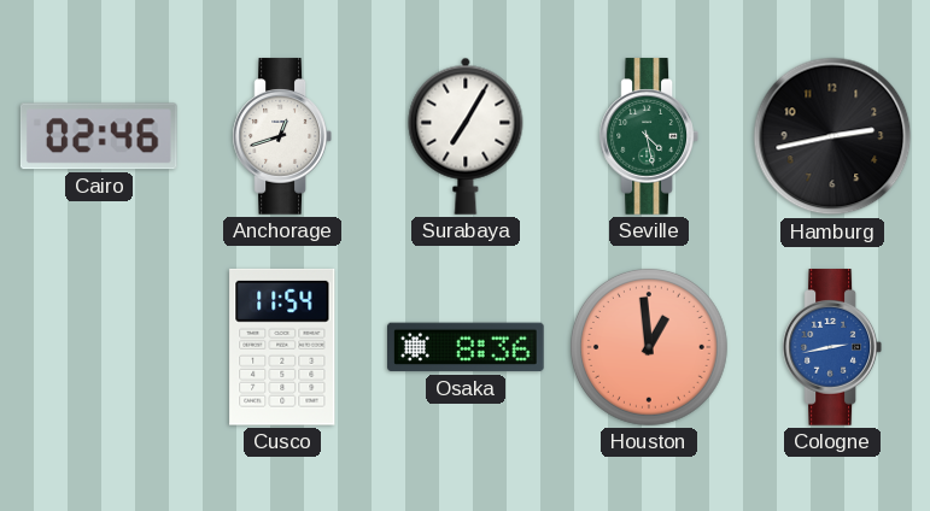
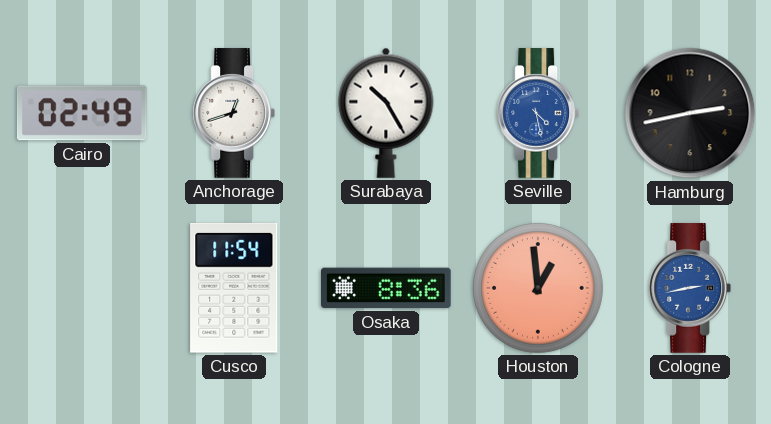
Cairo: 02:46 -> 02:49 (82, 113)
Surabaya: 7:05 -> 10:25 (386, 113)
Seville dial: green -> blue (537, 113)
